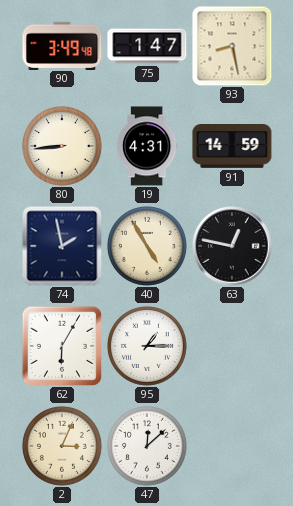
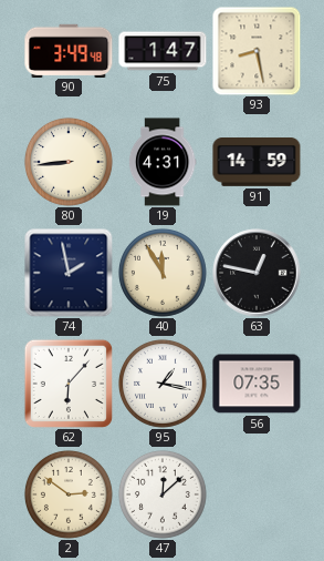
40: 4:55 -> 11:55 (163, 273)
62: 6:05 -> 6:07 (69, 384)
95: 1:15 -> 1:17 (163, 384)
56: none -> 07:35 (257, 384)
2: 3:04 -> 2:51 (69, 494)
